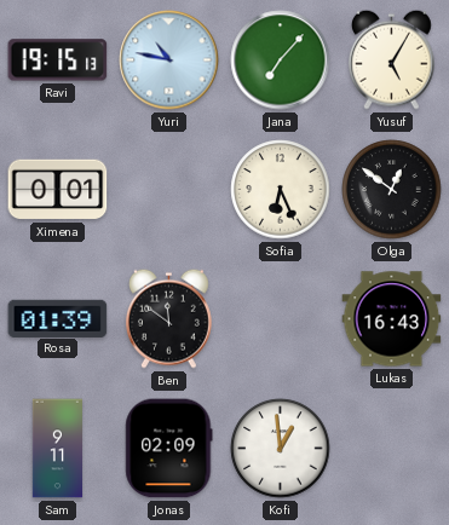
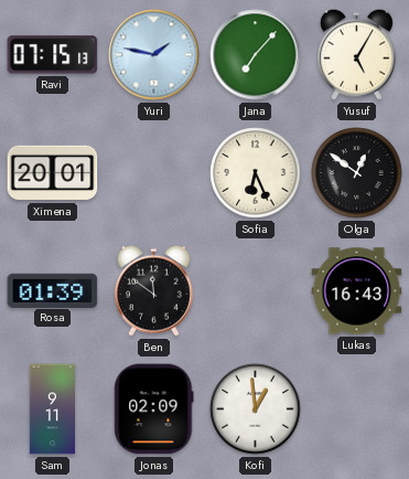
Ravi: 19:15 -> 07:15 (53, 55)
Yuri: 10:47 -> 1:47 (154, 55)
Ximena: 0:01 -> 20:01 (53, 173)
